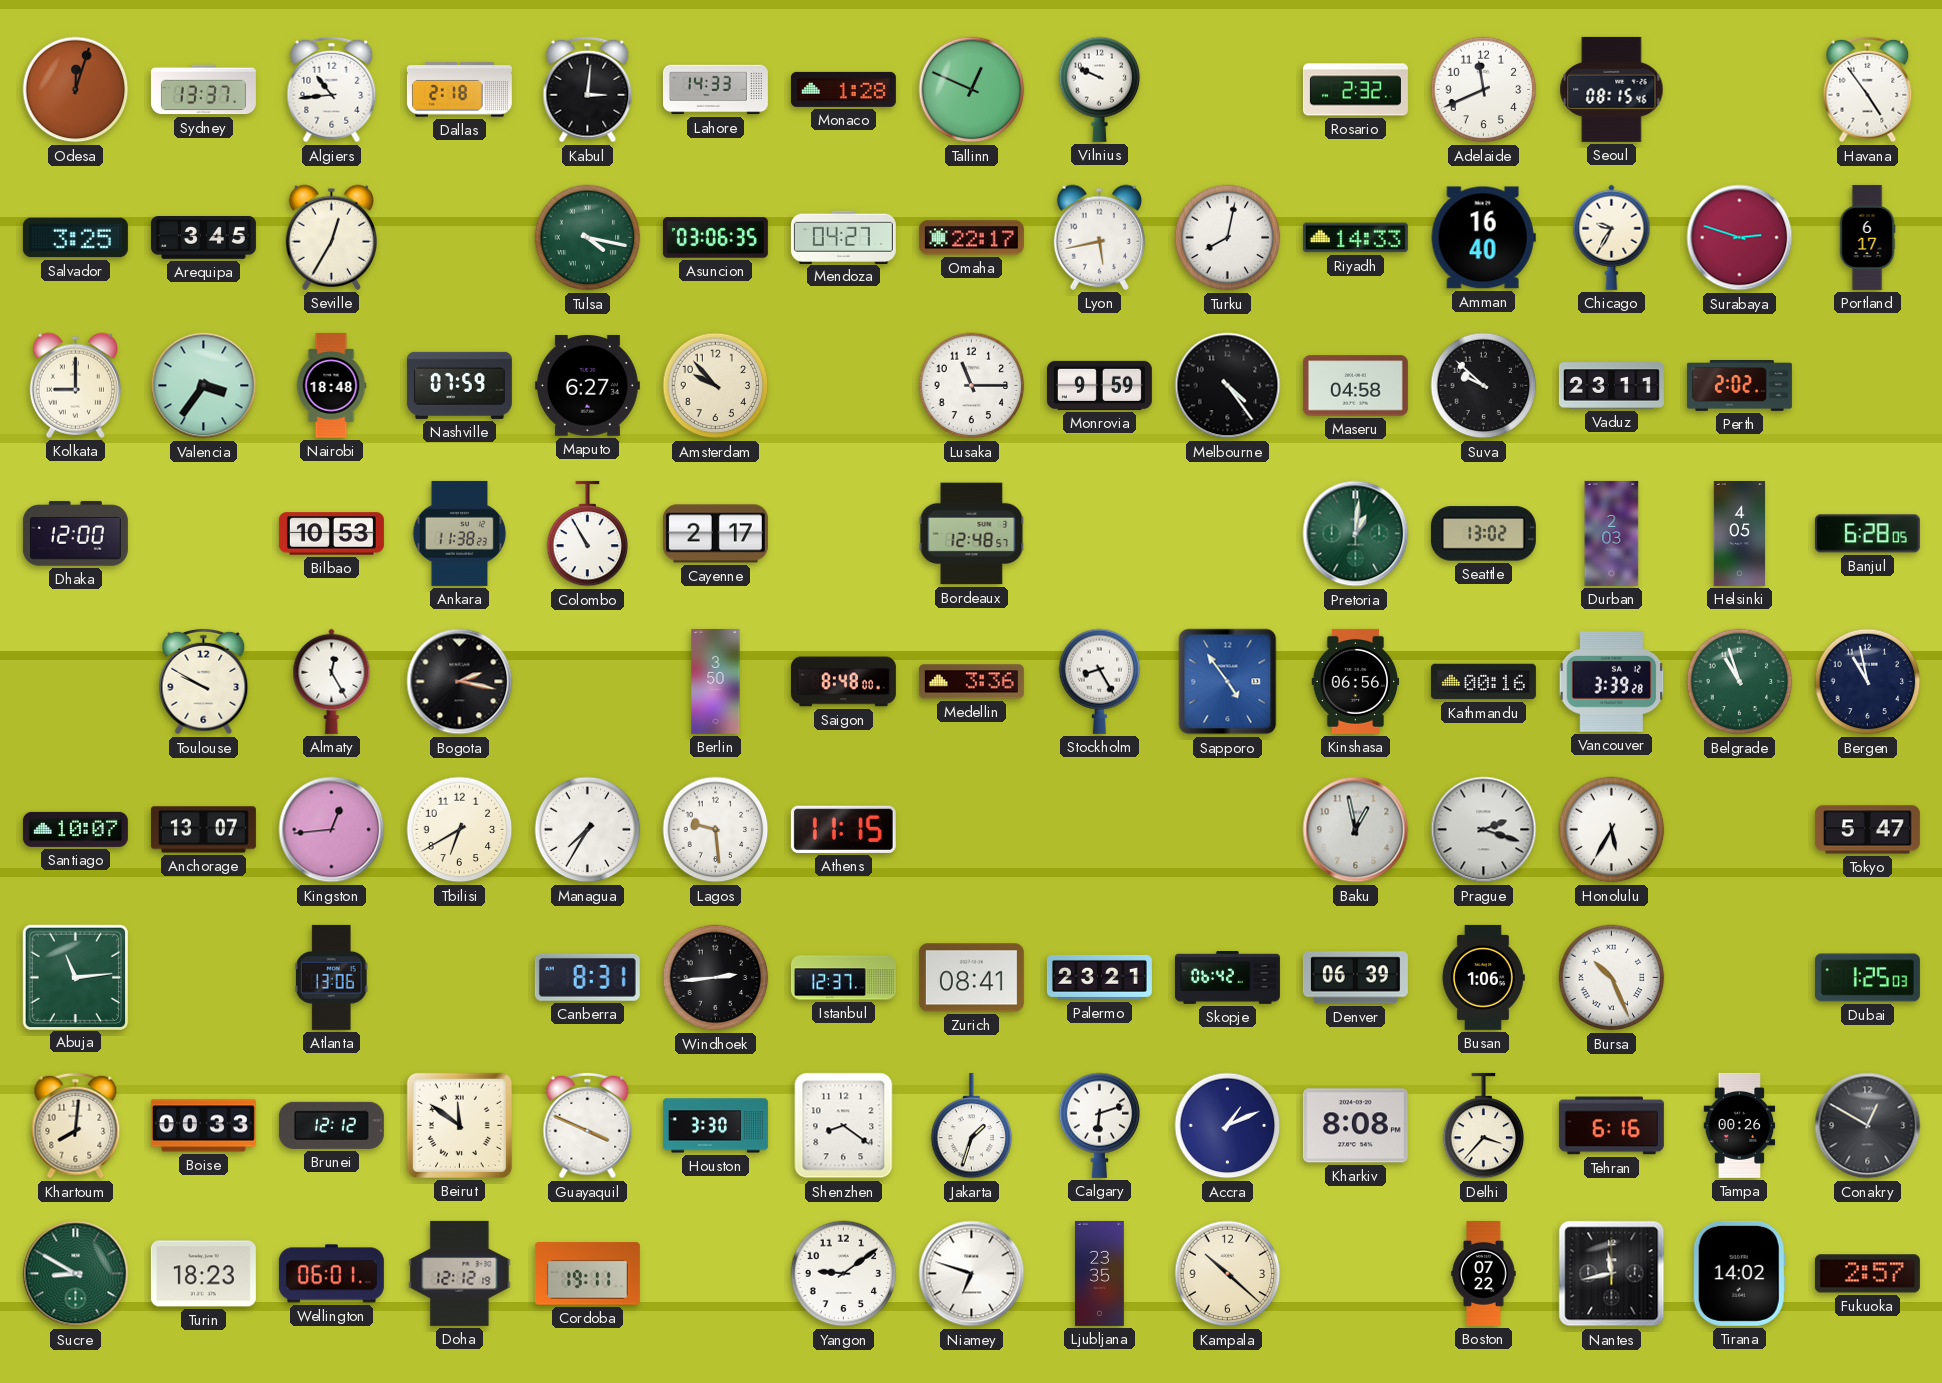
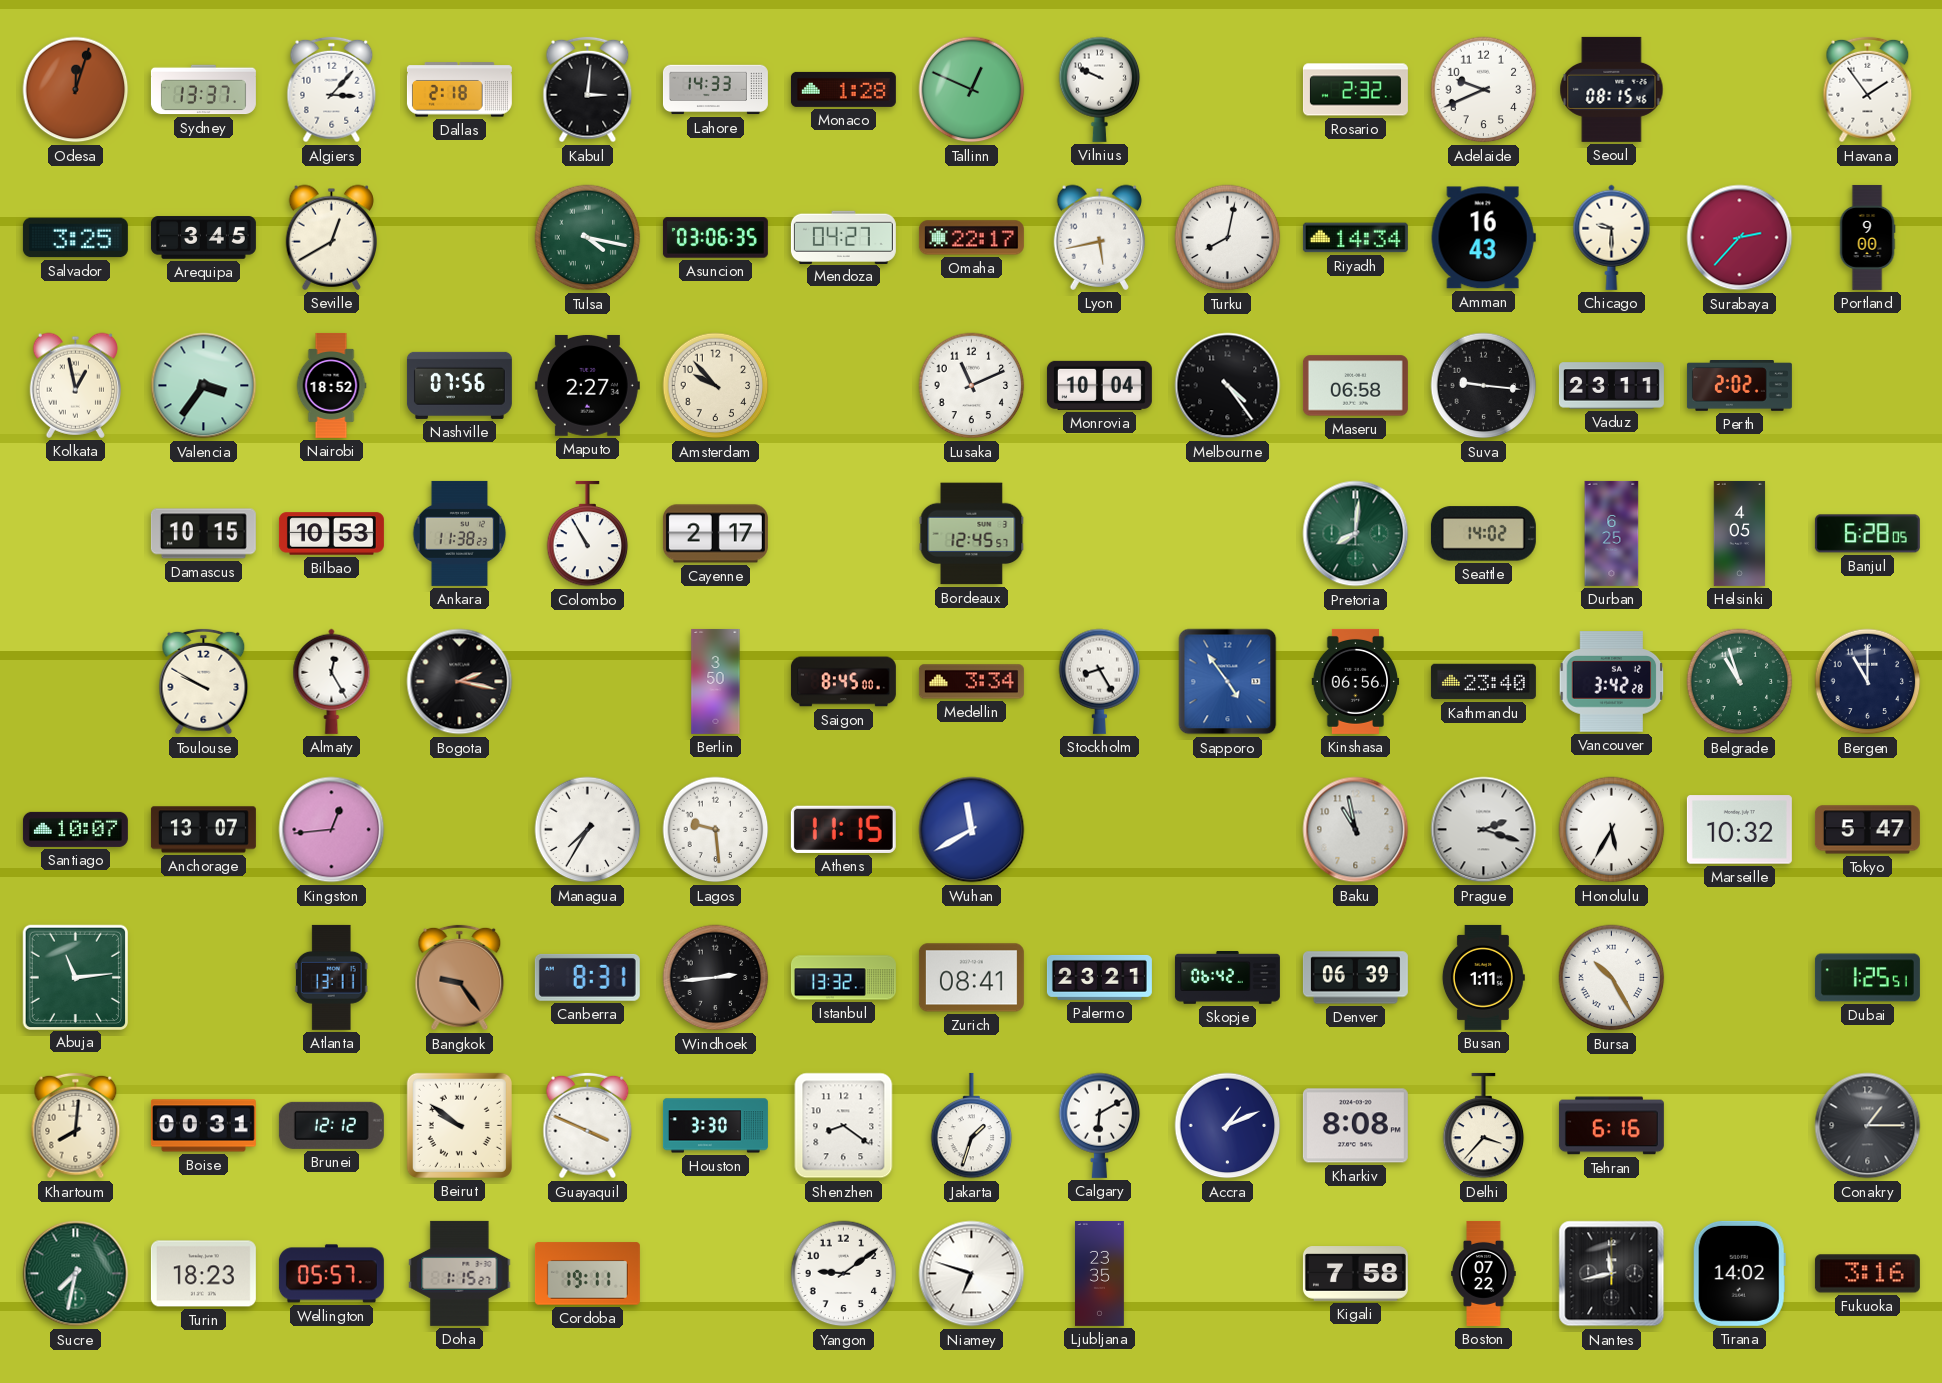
Algiers: 10:44 -> 3:07 (332, 90)
Adelaide: 11:41 -> 9:41 (1484, 90)
Havana: 4:54 -> 1:54 (1868, 90)
Seville: 12:35 -> 12:40 (331, 237)
Riyadh: 14:33 -> 14:34 (1355, 238)
Amman: 16:40 -> 16:43 (1483, 238)
Chicago: 9:35 -> 9:30 (1612, 237)
Surabaya: 2:48 -> 2:37 (1740, 238)
Portland: 6:17 -> 9:00 (1867, 237)
Kolkata: 9:00 -> 12:58 (75, 385)
Nairobi: 18:48 -> 18:52 (331, 385)
Nashville: 07:59 -> 07:56 (459, 385)
Maputo: 6:27 -> 2:27 (587, 386)
Lusaka: 11:15 -> 11:11 (972, 386)
Monrovia: 9:59 -> 10:04 (1099, 385)
Maseru: 04:58 -> 06:58 (1355, 386)
Suva: 9:52 -> 9:16 (1484, 386)
Dhaka: 12:00 -> none (75, 534)
Damascus: none -> 10:15 (203, 534)
Bordeaux: 12:48 -> 12:45 (972, 534)
Pretoria: 1:01 -> 8:01 (1356, 534)
Seattle: 13:02 -> 14:02 (1483, 534)
Durban: 2:03 -> 6:25 (1612, 533)
Saigon: 8:48 -> 8:45 (843, 682)
Medellin: 3:36 -> 3:34 (971, 682)
Kathmandu: 00:16 -> 23:40 (1483, 682)
Vancouver: 3:39 -> 3:42 (1612, 682)
Bergen: 10:58 -> 11:00 (1868, 682)
Tbilisi: 6:40 -> none (460, 830)
Wuhan: none -> 11:40 (972, 830)
Baku: 12:58 -> 10:58 (1356, 830)
Marseille: none -> 10:32 (1739, 830)
Atlanta: 13:06 -> 13:11 (331, 977)
Bangkok: none -> 9:24 (460, 978)
Istanbul: 12:37 -> 13:32 (843, 978)
Busan: 1:06 -> 1:11 (1483, 977)
Bursa: 10:26 -> 10:25 (1612, 978)
Dubai: 1:25:03 -> 1:25:51 (1867, 978)
Boise: 00:33 -> 00:31 (203, 1126)
Beirut: 11:51 -> 9:51 (459, 1125)
Calgary: 6:12 -> 6:10 (1100, 1125)
Tampa: 00:26 -> none (1740, 1125)
Conakry: 12:50 -> 1:15 (1868, 1126)
Sucre: 8:50 -> 7:32 (76, 1274)
Wellington: 06:01 -> 05:57 (331, 1274)
Doha: 12:12 -> 1:15 (460, 1273)
Kampala: 10:22 -> none (1228, 1274)
Kigali: none -> 7:58 (1355, 1274)
Fukuoka: 2:57 -> 3:16 (1867, 1274)
